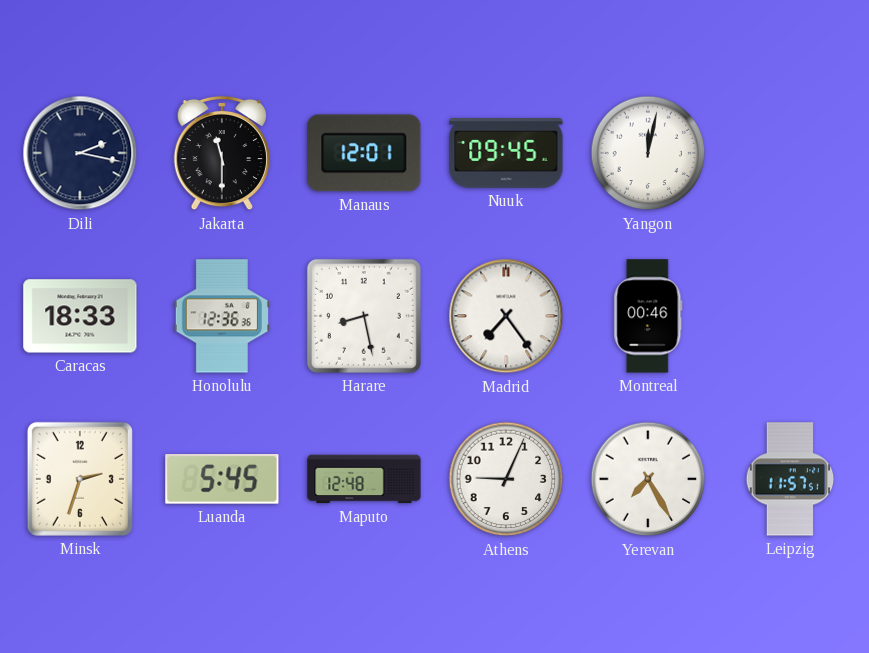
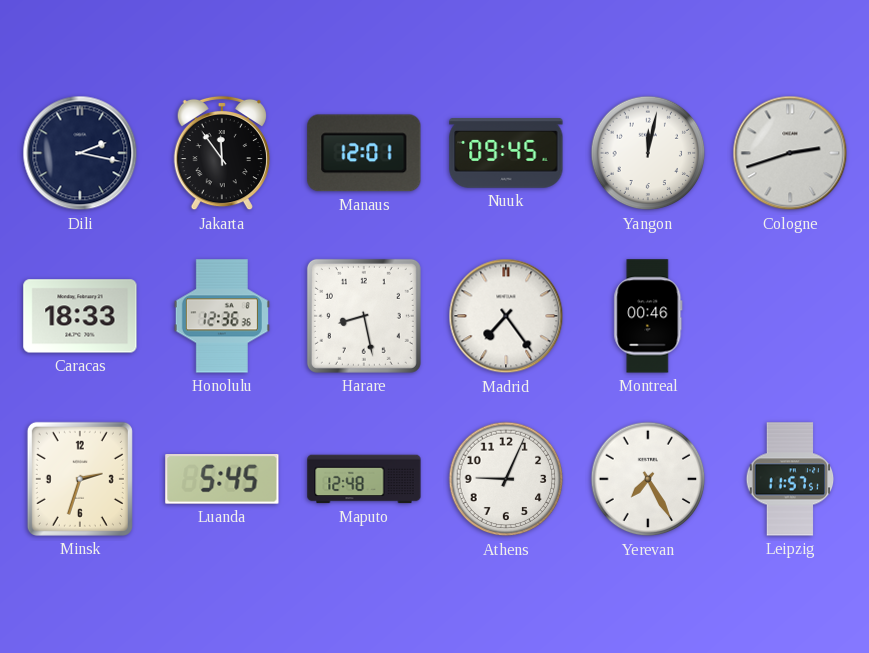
Jakarta: 11:30 -> 11:54 (222, 153)
Cologne: none -> 2:42 (790, 153)
